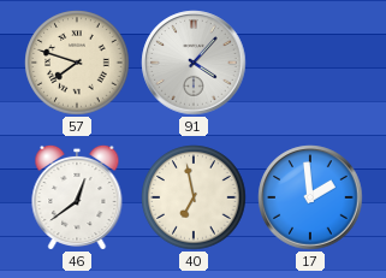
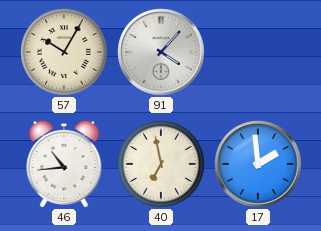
57: 7:48 -> 10:05 (64, 52)
46: 12:39 -> 10:44 (64, 163)
